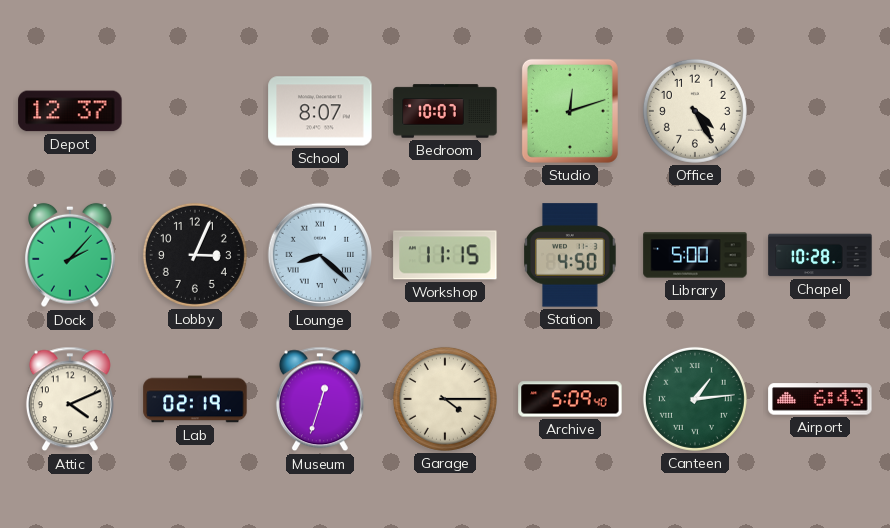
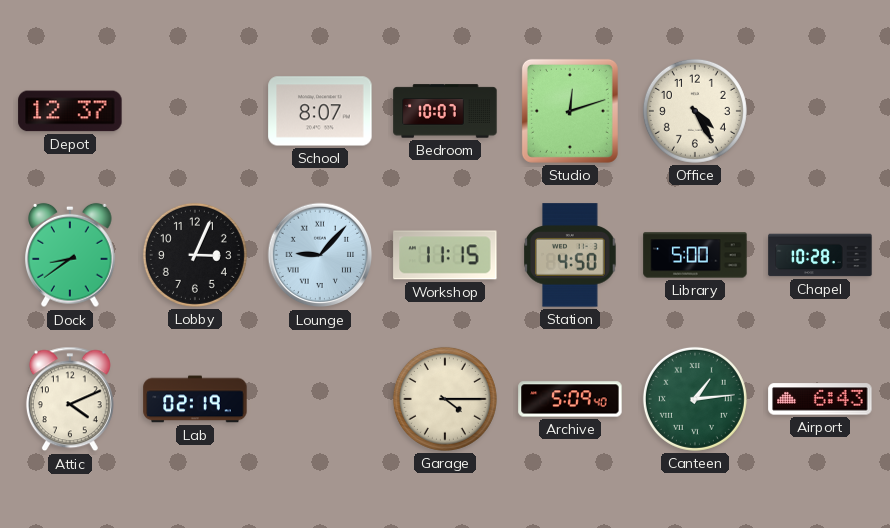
Dock: 2:07 -> 8:39 (70, 255)
Lounge: 8:22 -> 9:07 (320, 255)
Museum: 12:33 -> none (320, 399)
